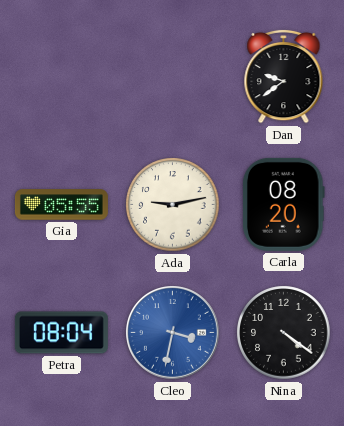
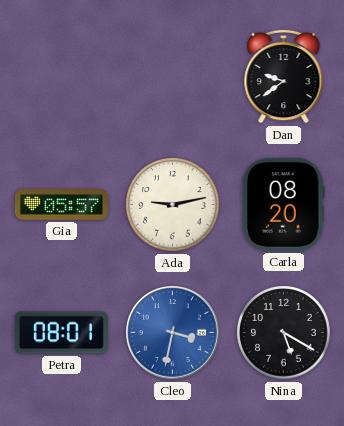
Gia: 05:55 -> 05:57 (61, 205)
Petra: 08:04 -> 08:01 (61, 333)
Nina: 4:21 -> 5:20 (284, 333)
